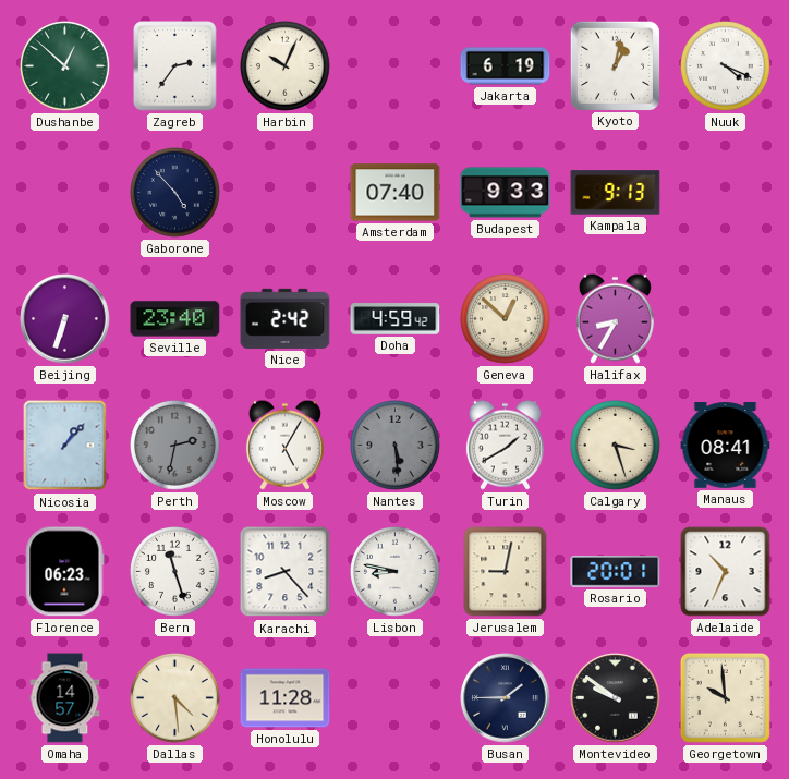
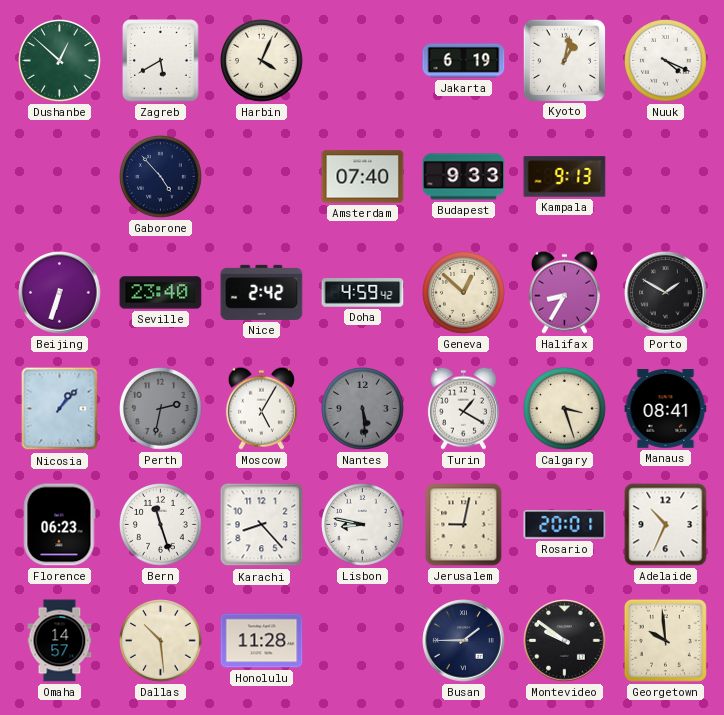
Zagreb: 2:36 -> 5:40 (161, 61)
Harbin: 10:04 -> 4:04 (262, 61)
Porto: none -> 1:50 (666, 293)
Turin: 1:40 -> 1:20 (463, 408)
Dallas: 4:29 -> 10:29 (161, 641)
